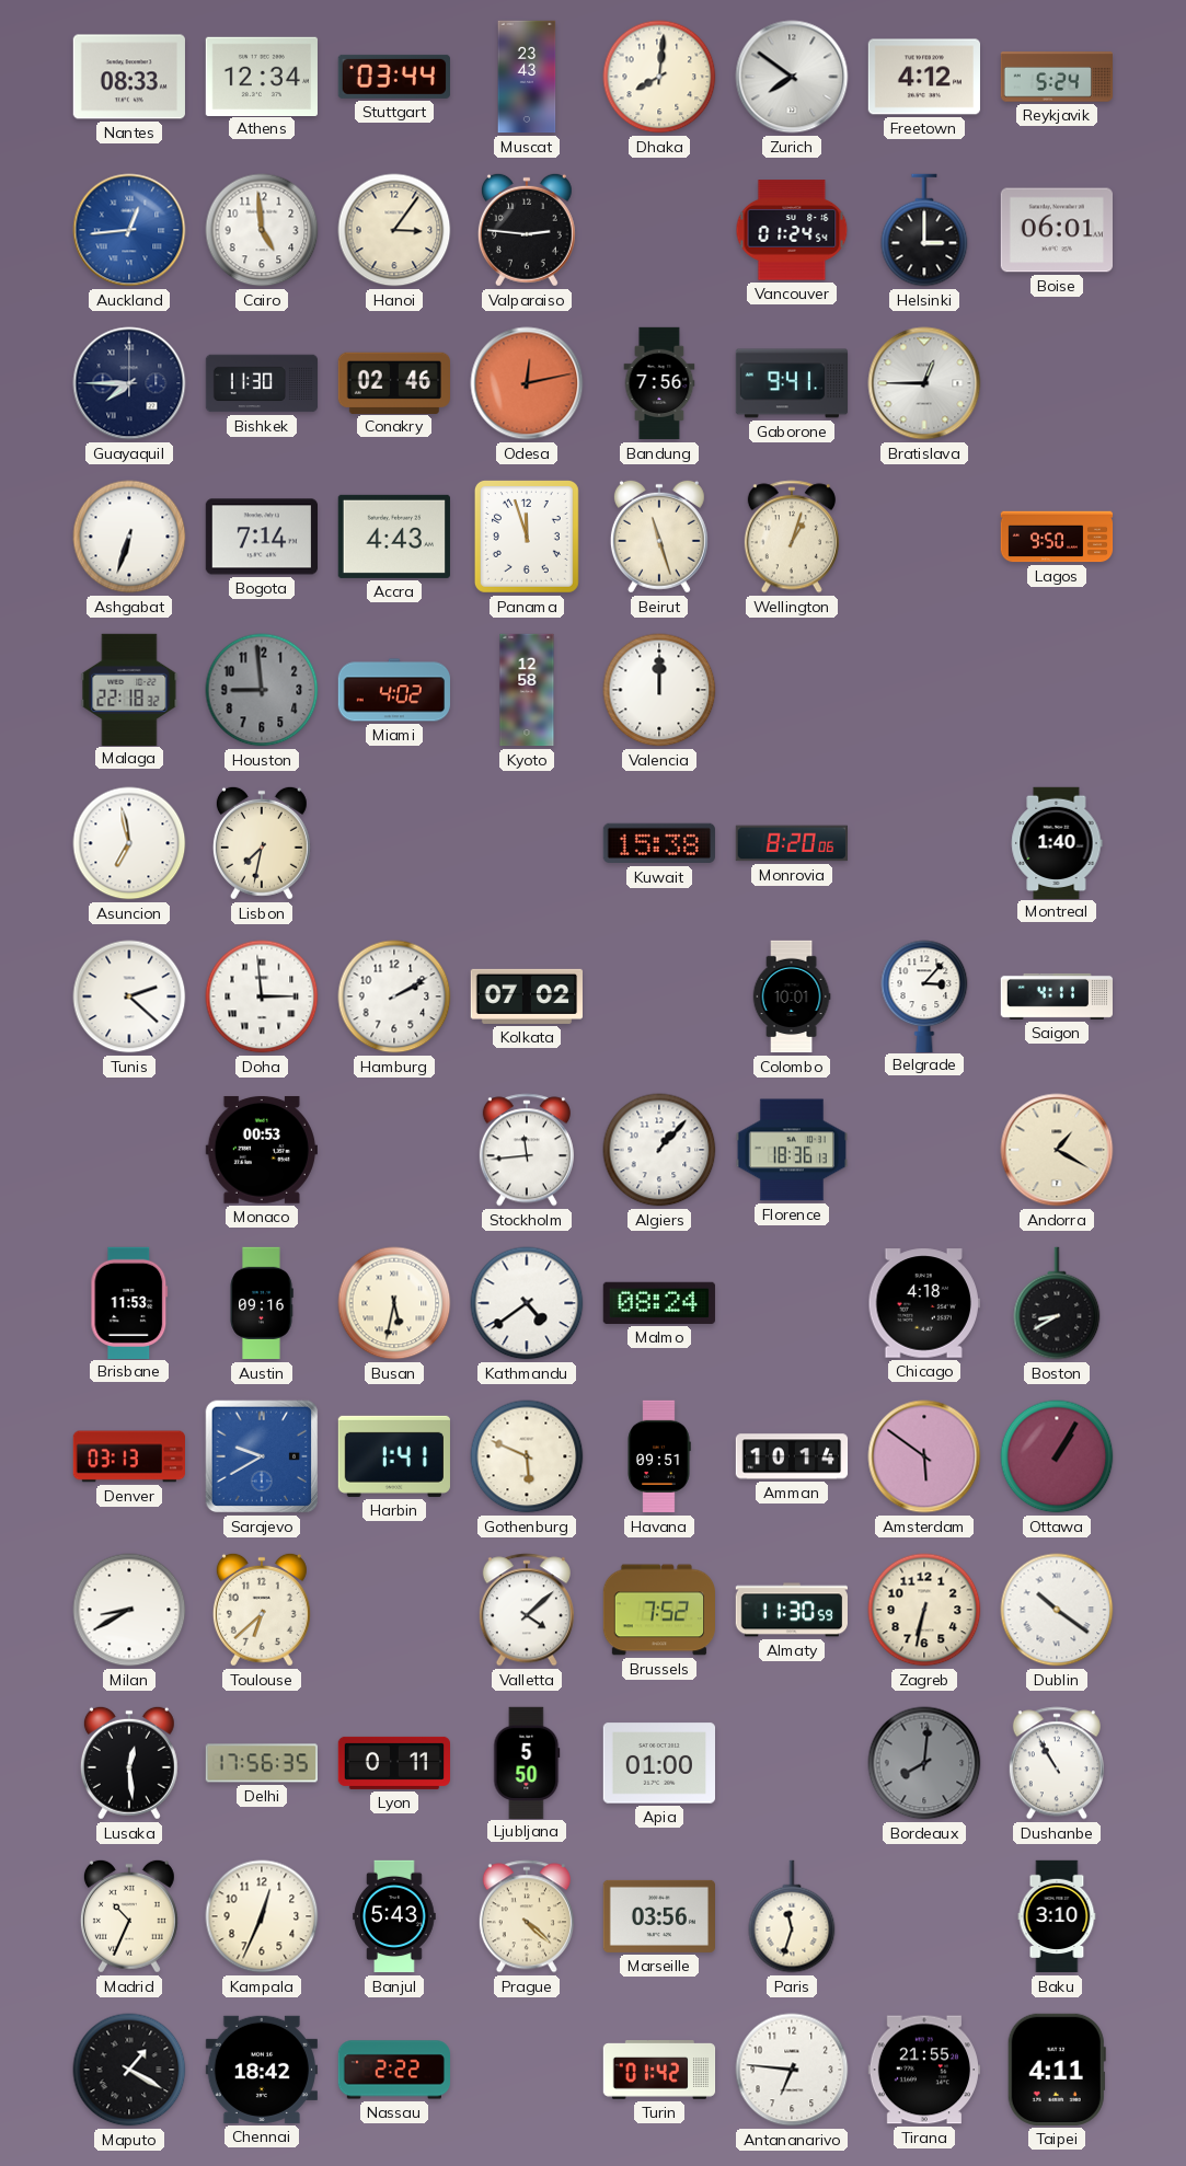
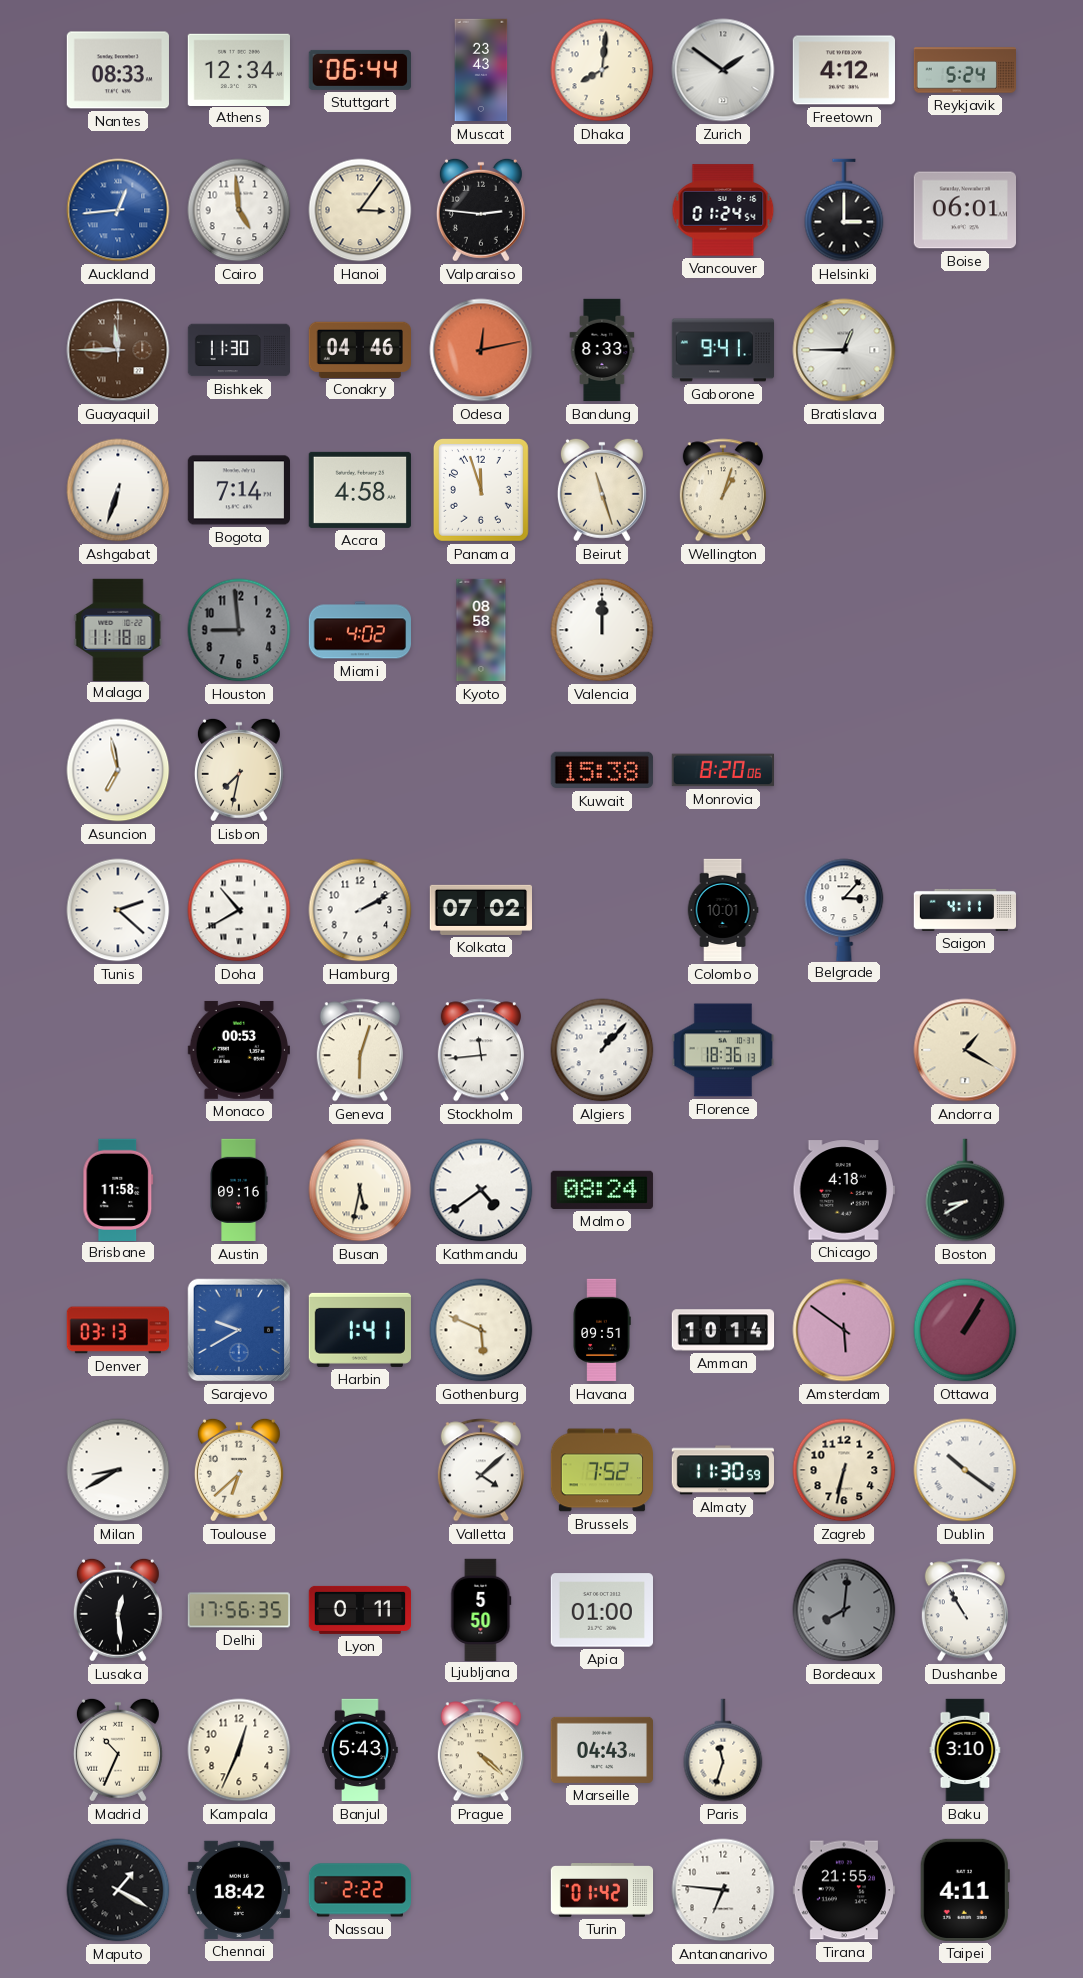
Stuttgart: 03:44 -> 06:44 (360, 70)
Zurich: 7:51 -> 1:51 (723, 70)
Guayaquil: 7:45 -> 11:45 (118, 350)
Guayaquil dial: navy -> brown (118, 350)
Conakry: 02:46 -> 04:46 (359, 349)
Bandung: 7:56 -> 8:33 (602, 350)
Accra: 4:43 -> 4:58 (360, 490)
Lagos: 9:50 -> none (1057, 537)
Malaga: 22:18 -> 11:18 (118, 629)
Kyoto: 12:58 -> 08:58 (481, 630)
Montreal: 1:40 -> none (1057, 842)
Doha: 2:59 -> 10:40 (239, 910)
Geneva: none -> 6:03 (360, 1050)
Brisbane: 11:53 -> 11:58 (118, 1189)
Marseille: 03:56 -> 04:43 (601, 1750)
